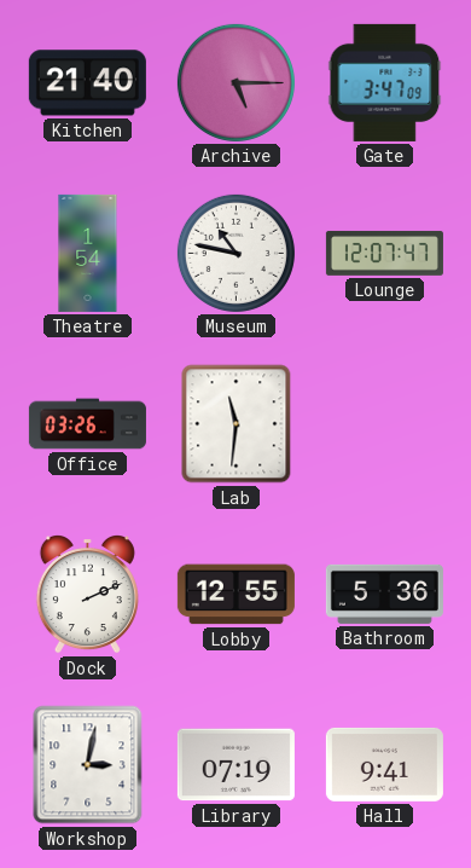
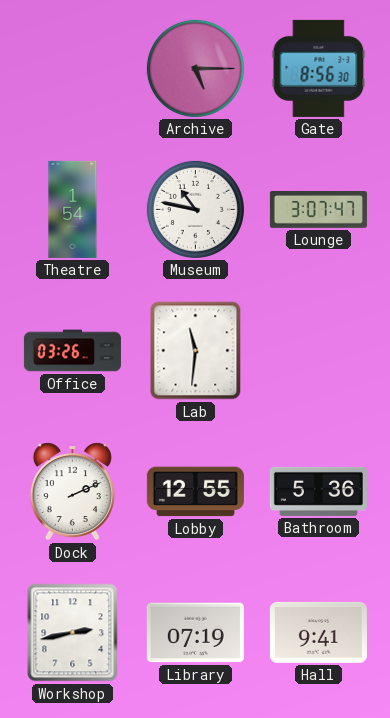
Kitchen: 21:40 -> none (87, 83)
Gate: 3:47 -> 8:56 (319, 68)
Lounge: 12:07 -> 3:07 (318, 209)
Workshop: 3:02 -> 2:43 (73, 633)
